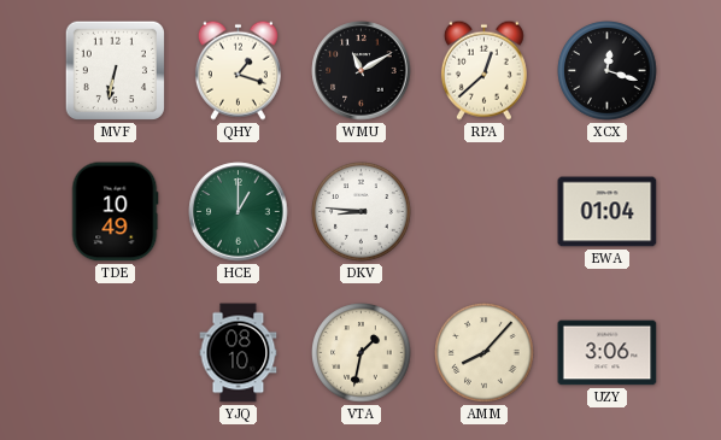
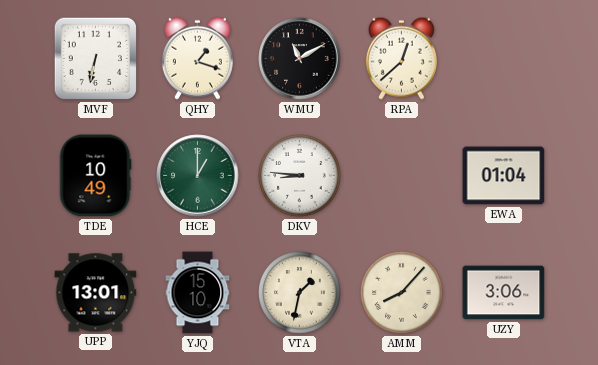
XCX: 12:18 -> none (608, 71)
UPP: none -> 13:01 (96, 293)
YJQ: 08:10 -> 15:10 (198, 293)
